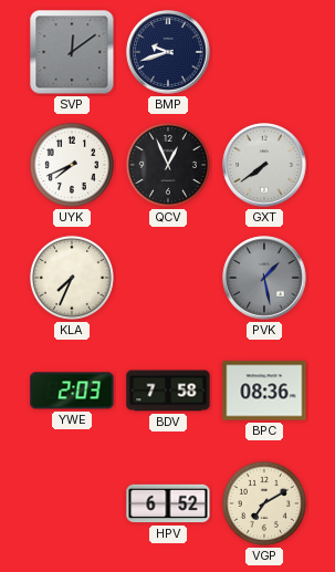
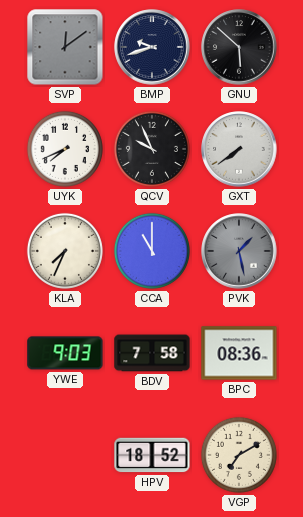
GNU: none -> 5:52 (239, 47)
QCV: 12:56 -> 9:56 (152, 149)
CCA: none -> 11:00 (152, 251)
YWE: 2:03 -> 9:03 (65, 353)
HPV: 6:52 -> 18:52 (152, 455)
